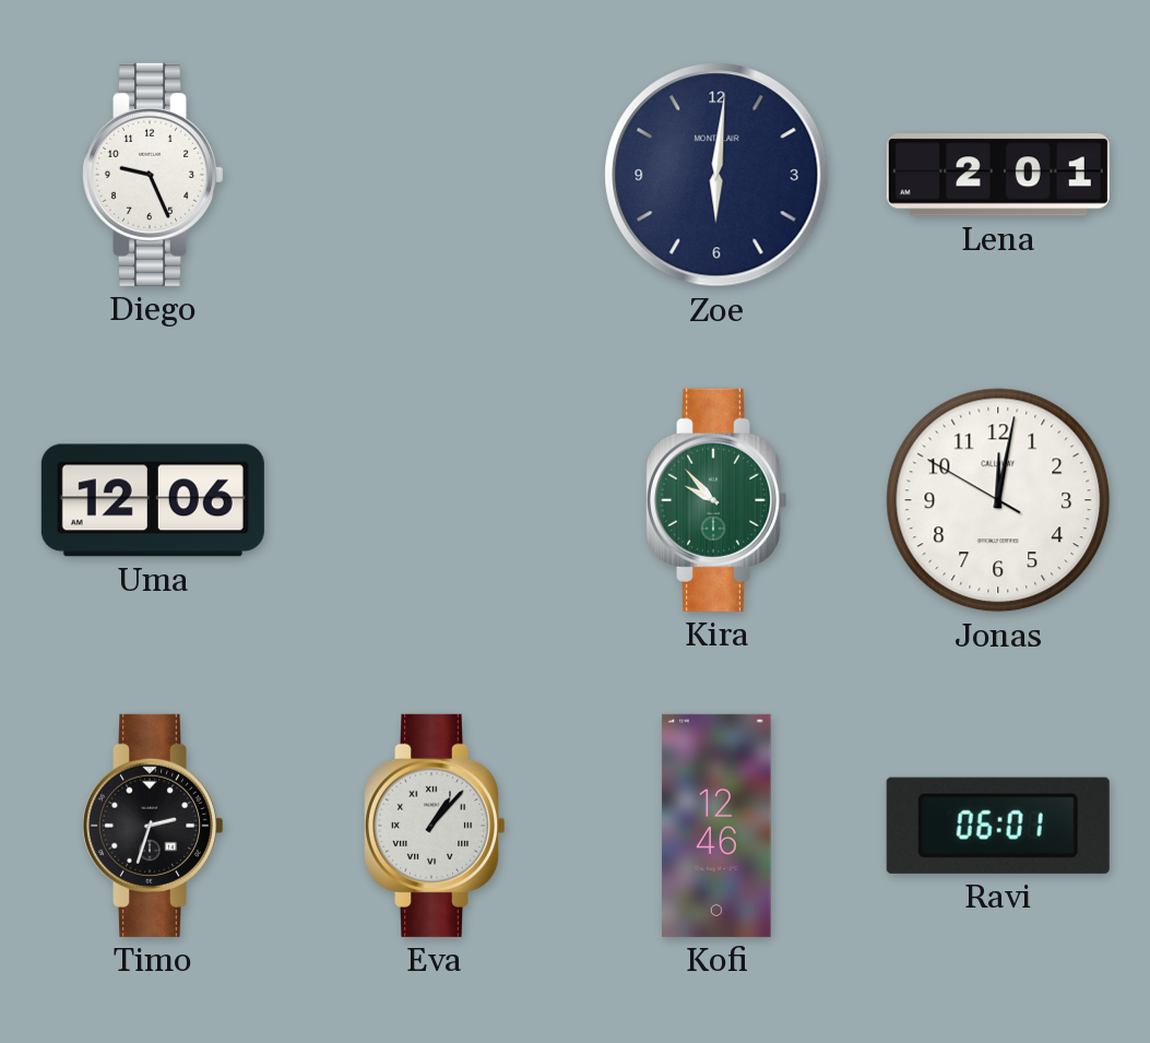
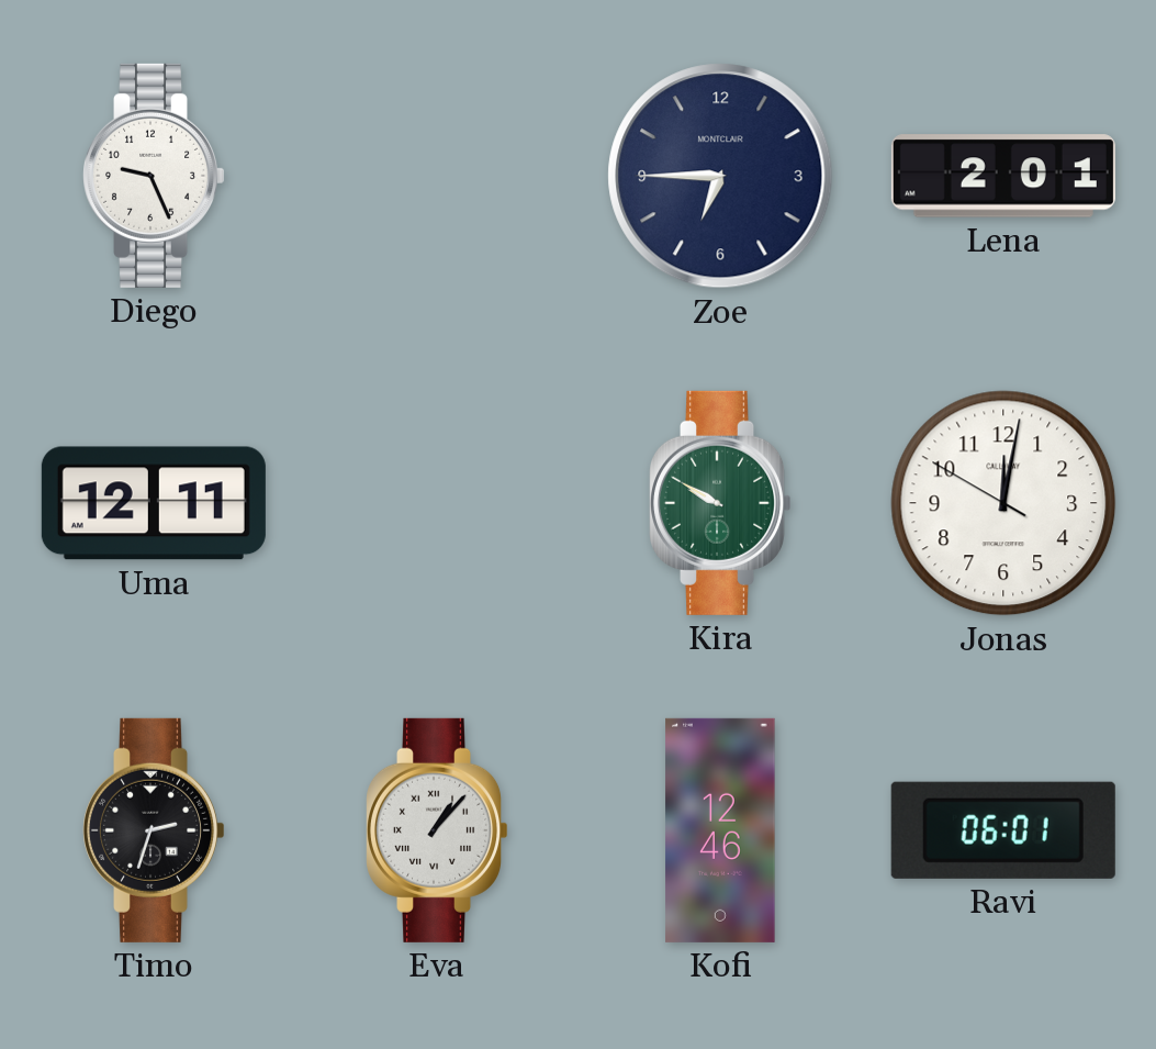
Zoe: 6:01 -> 6:45 (720, 176)
Uma: 12:06 -> 12:11 (154, 503)
Kira: 9:53 -> 9:50 (721, 503)
